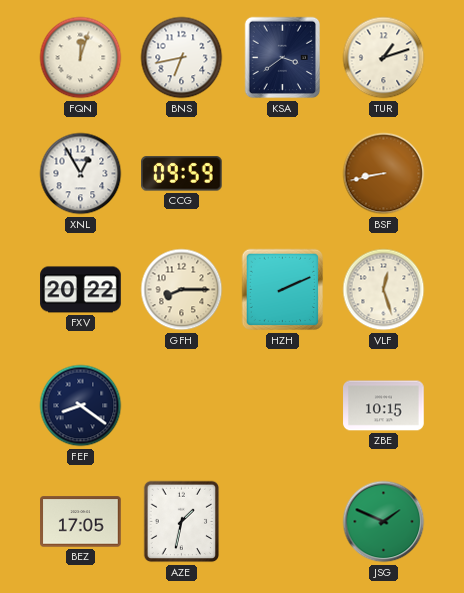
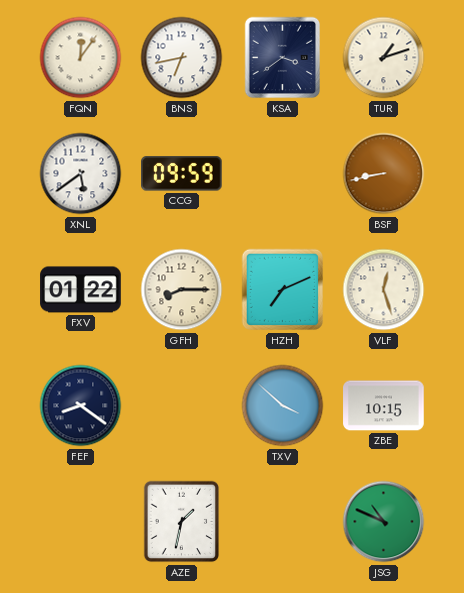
FQN: 12:03 -> 12:06 (81, 58)
XNL: 12:55 -> 5:39 (81, 174)
FXV: 20:22 -> 01:22 (81, 290)
HZH: 2:11 -> 7:11 (283, 290)
TXV: none -> 3:52 (283, 406)
BEZ: 17:05 -> none (81, 522)
JSG: 1:49 -> 10:49 (384, 522)
